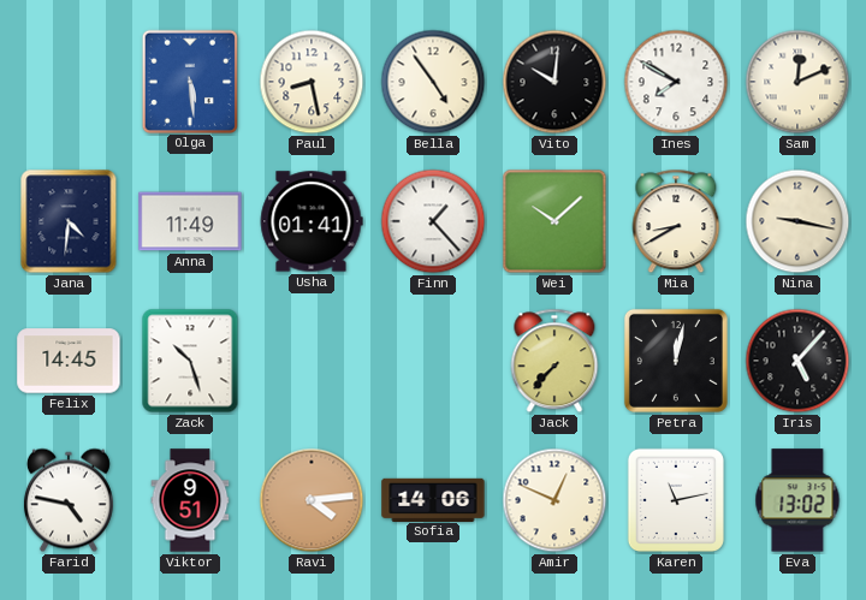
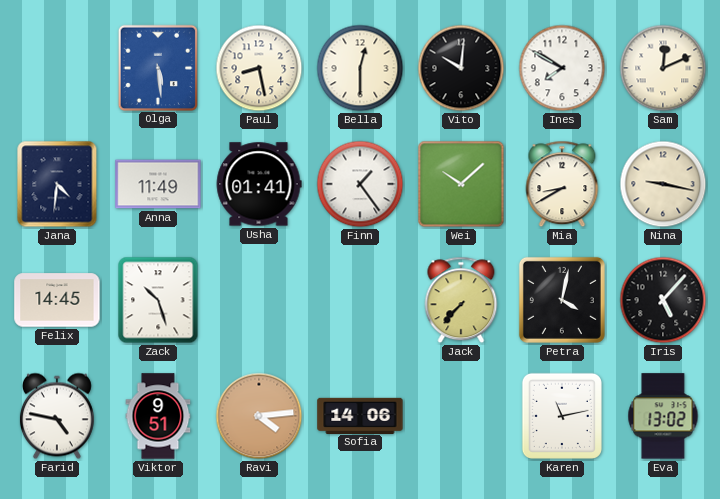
Bella: 4:54 -> 12:30 (360, 68)
Finn: 1:23 -> 1:24 (360, 184)
Petra: 12:02 -> 4:02 (562, 300)
Amir: 12:49 -> none (554, 500)
